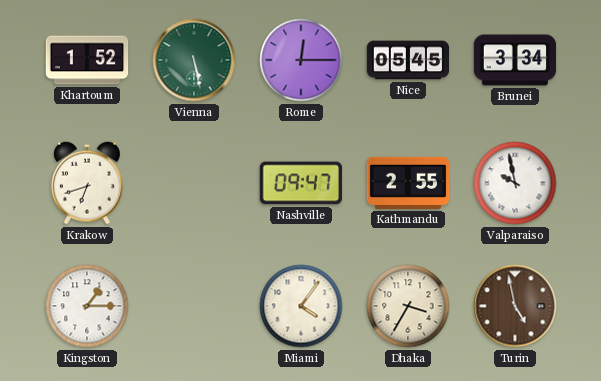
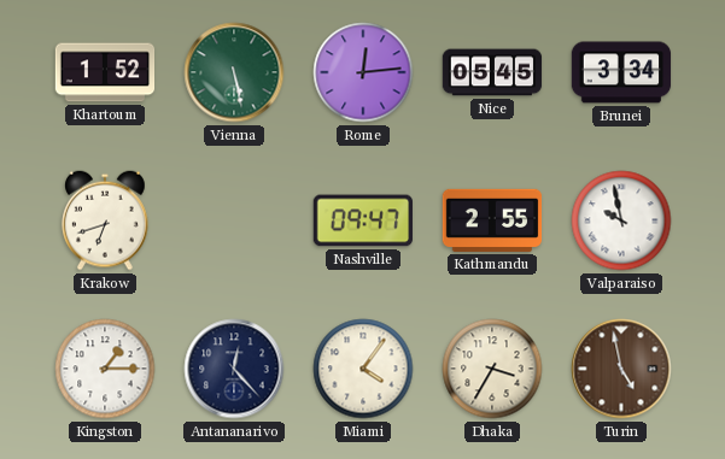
Rome: 12:15 -> 12:14 (363, 72)
Antananarivo: none -> 12:23 (234, 369)
